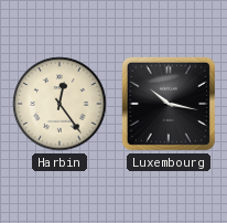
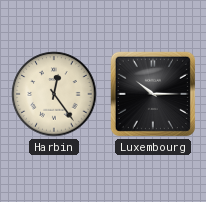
Luxembourg: 10:17 -> 10:15 (153, 94)
